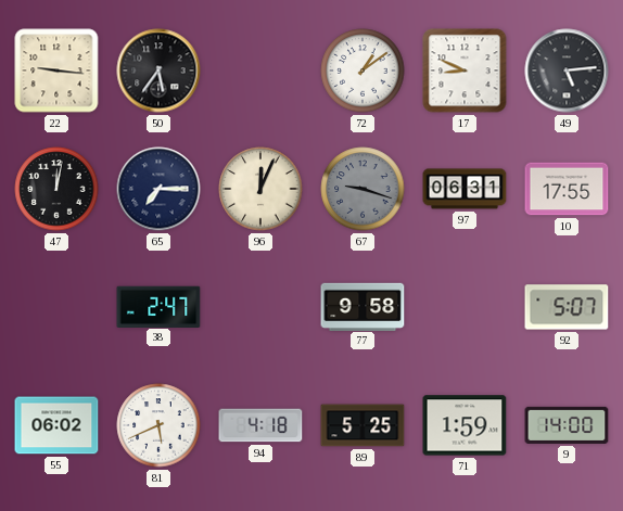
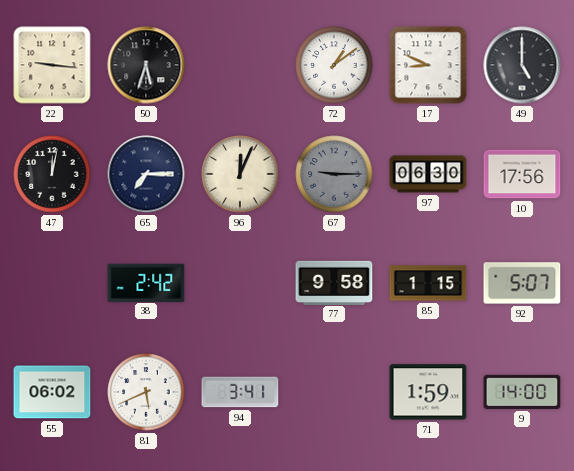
50: 5:36 -> 5:33 (146, 65)
49: 5:14 -> 5:00 (522, 65)
67: 9:18 -> 9:15 (334, 174)
97: 06:31 -> 06:30 (428, 174)
10: 17:55 -> 17:56 (522, 174)
38: 2:47 -> 2:42 (146, 282)
85: none -> 1:15 (428, 283)
94: 4:18 -> 3:41 (240, 392)
89: 5:25 -> none (363, 425)
